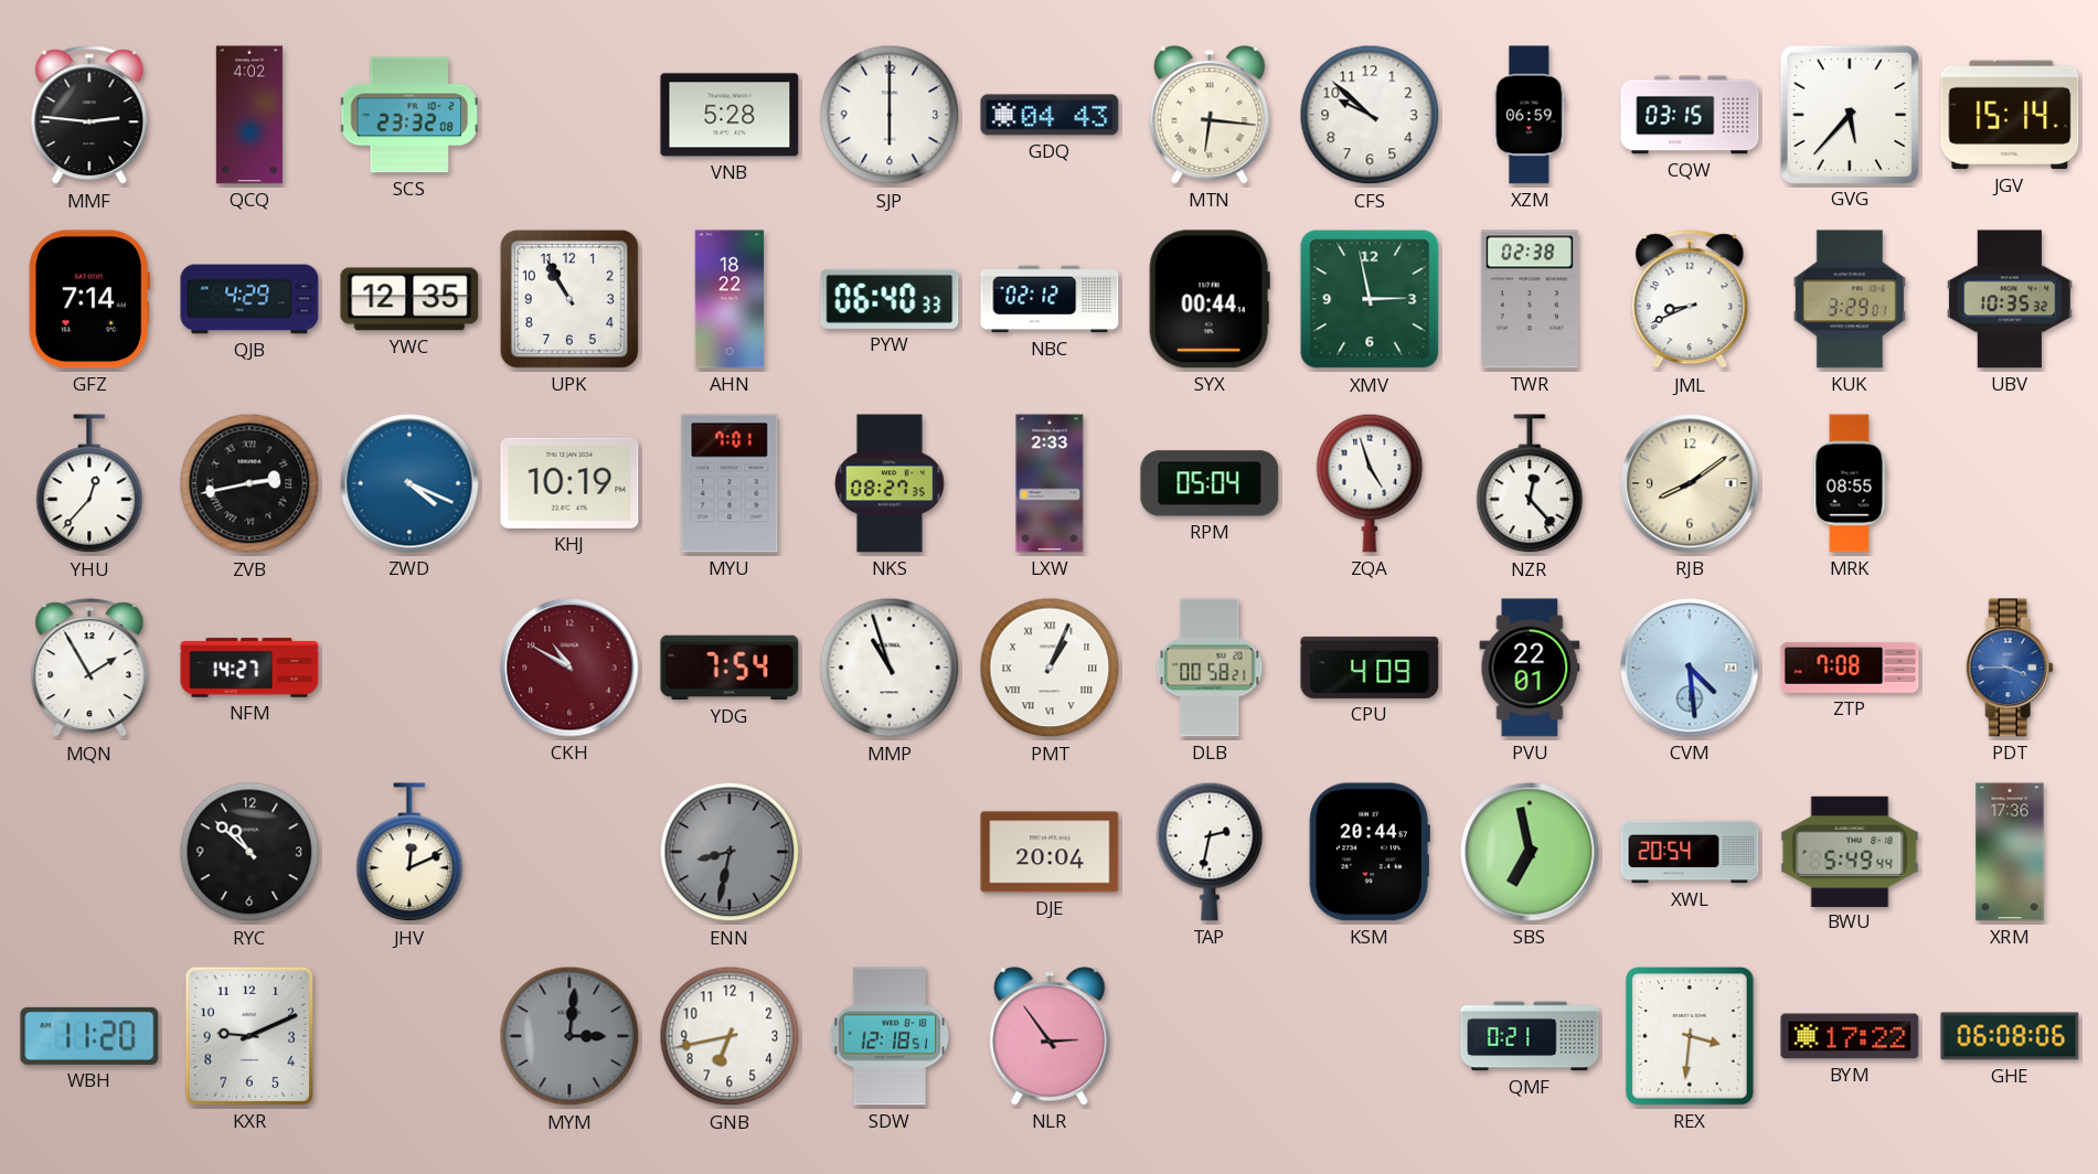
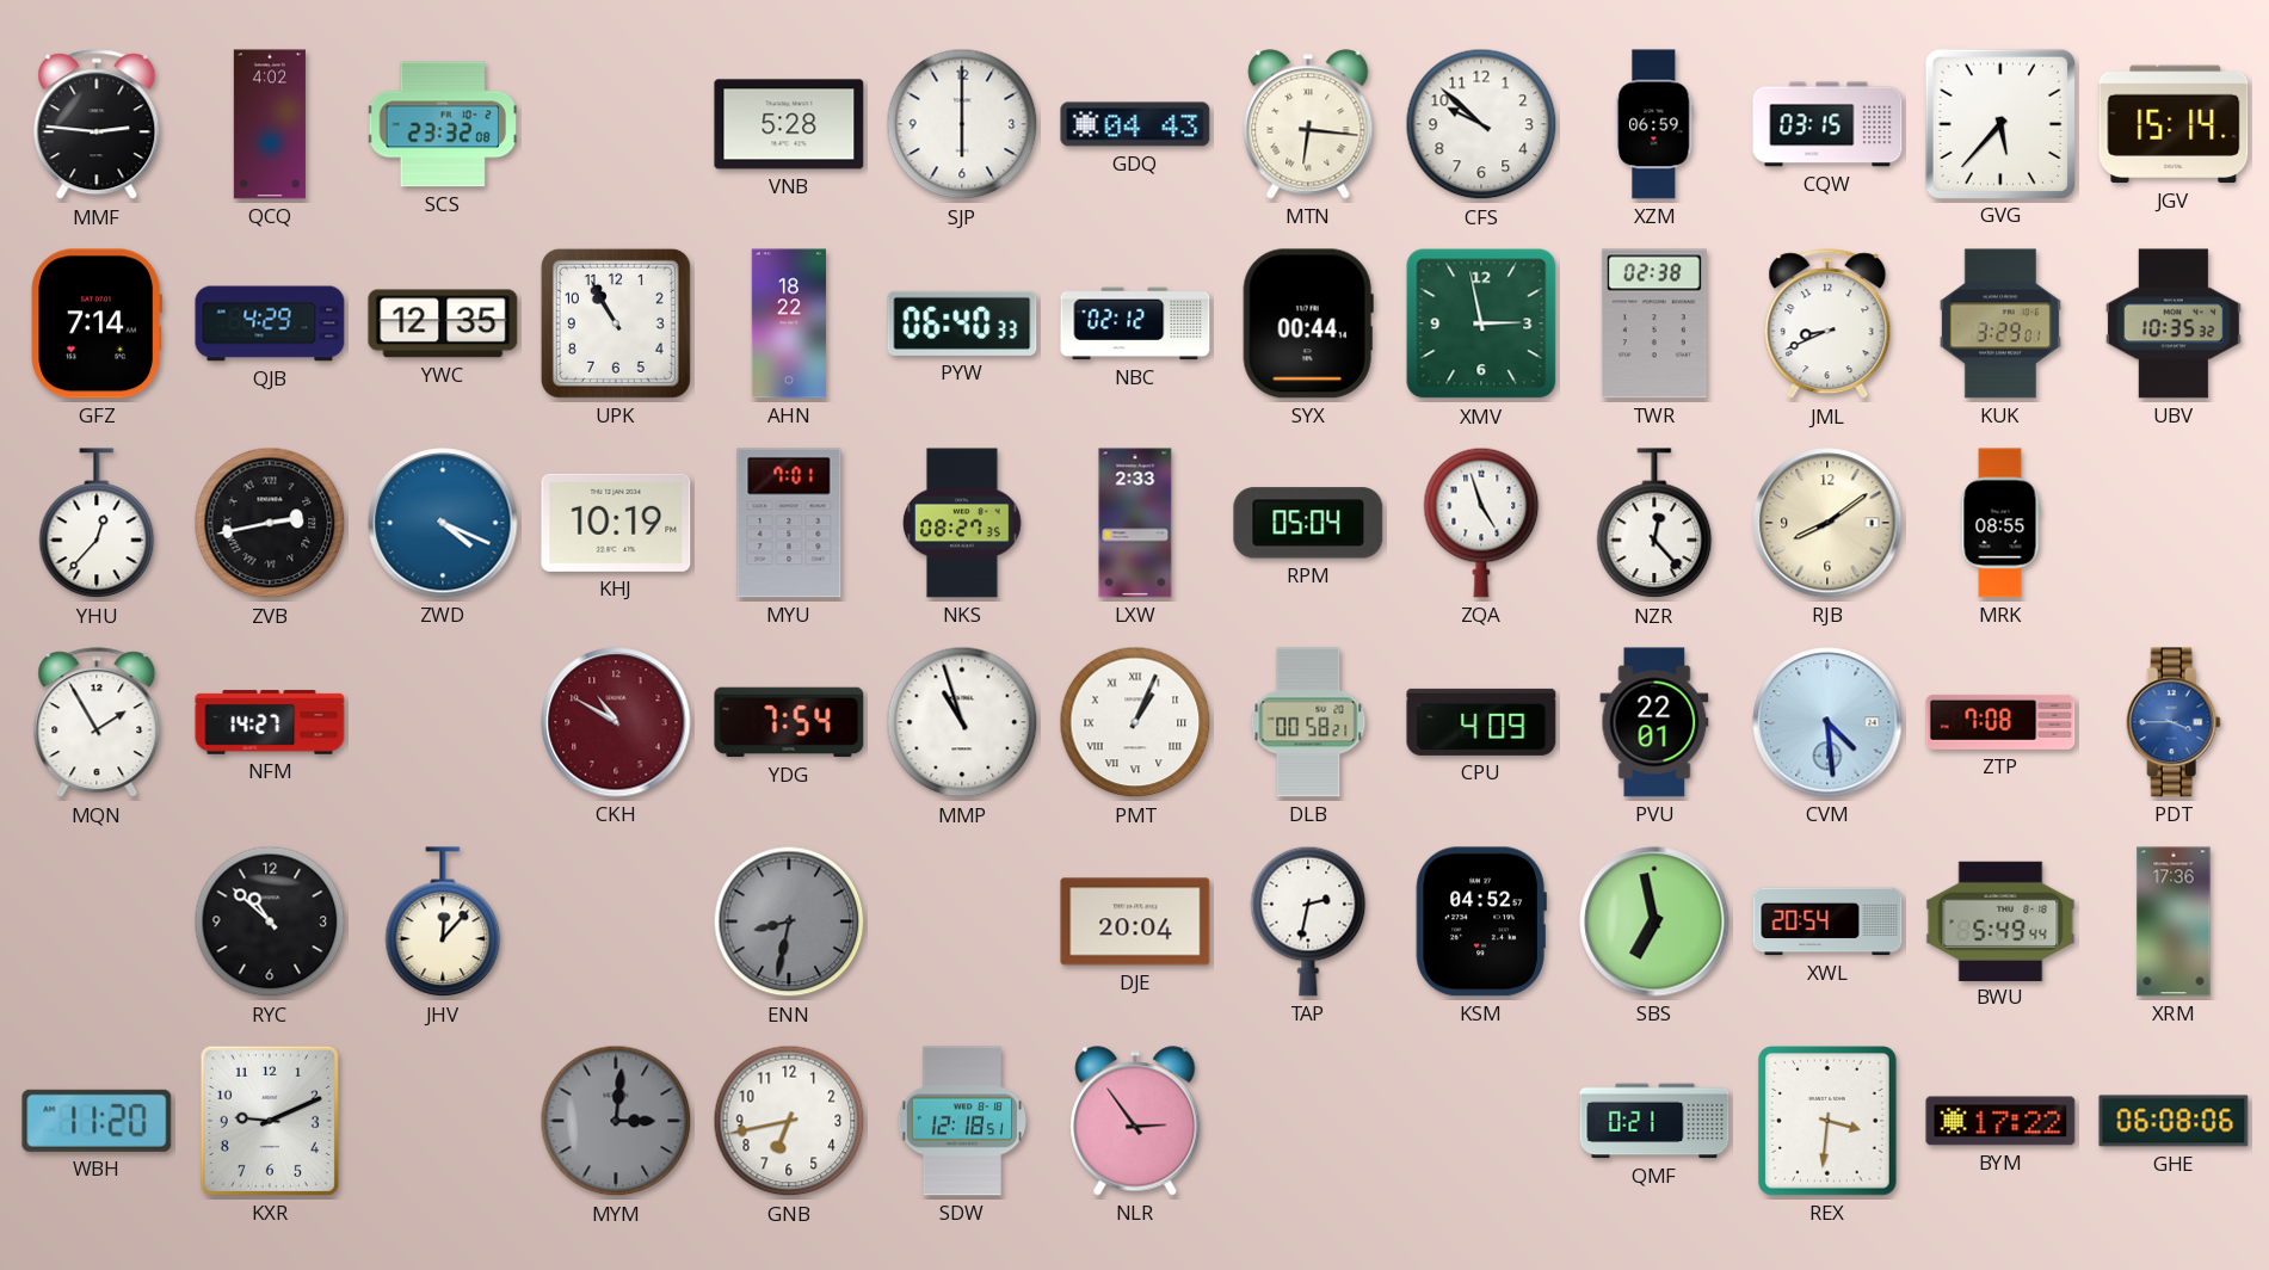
JHV: 12:11 -> 12:07 (443, 923)
KSM: 20:44 -> 04:52 (1481, 921)
